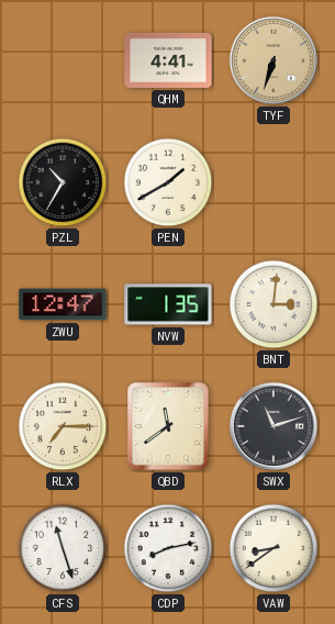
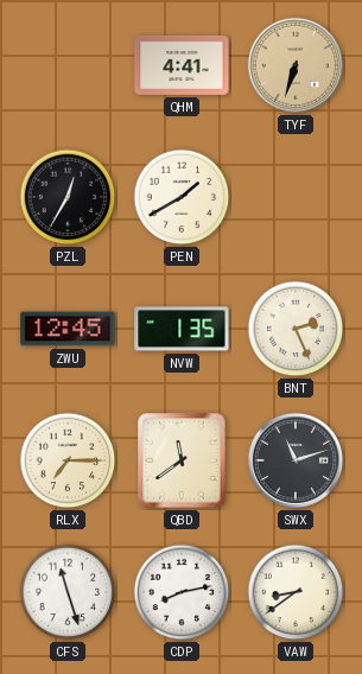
PZL: 10:35 -> 12:35 (68, 197)
ZWU: 12:47 -> 12:45 (68, 329)
BNT: 3:01 -> 2:26 (296, 329)
